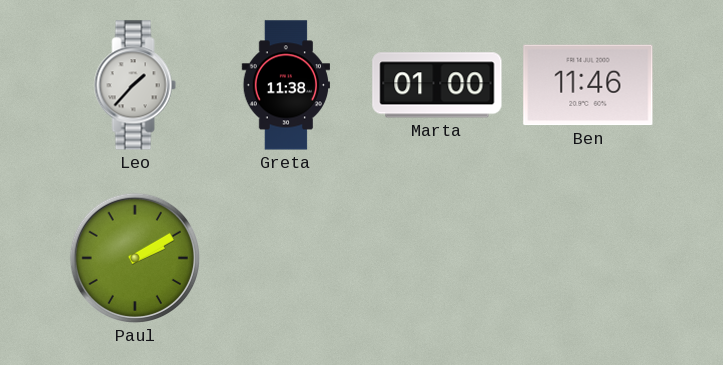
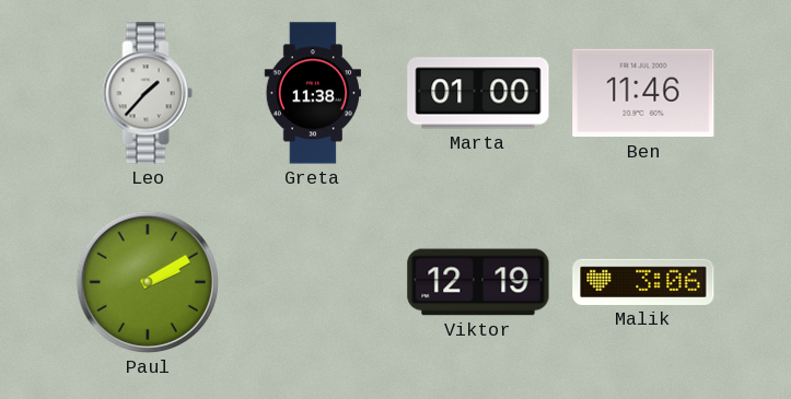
Viktor: none -> 12:19 (478, 282)
Malik: none -> 3:06 (643, 282)
